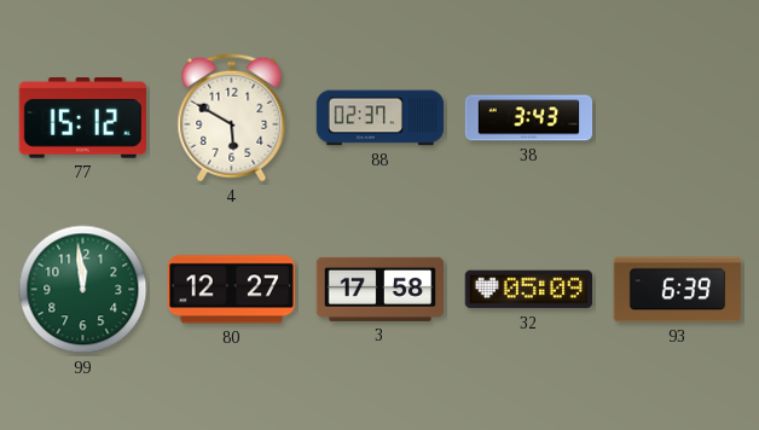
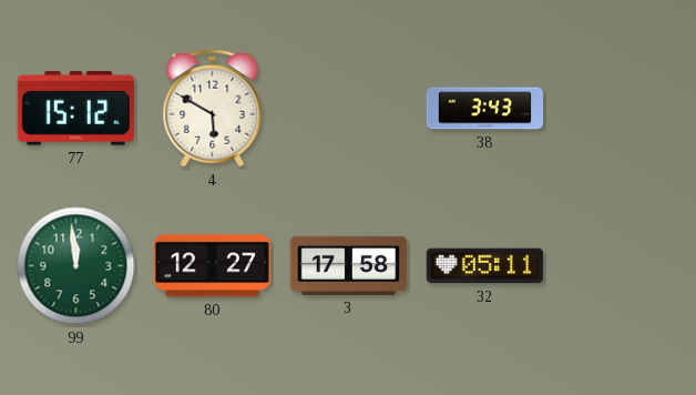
88: 02:37 -> none (381, 118)
32: 05:09 -> 05:11 (484, 266)
93: 6:39 -> none (678, 290)
